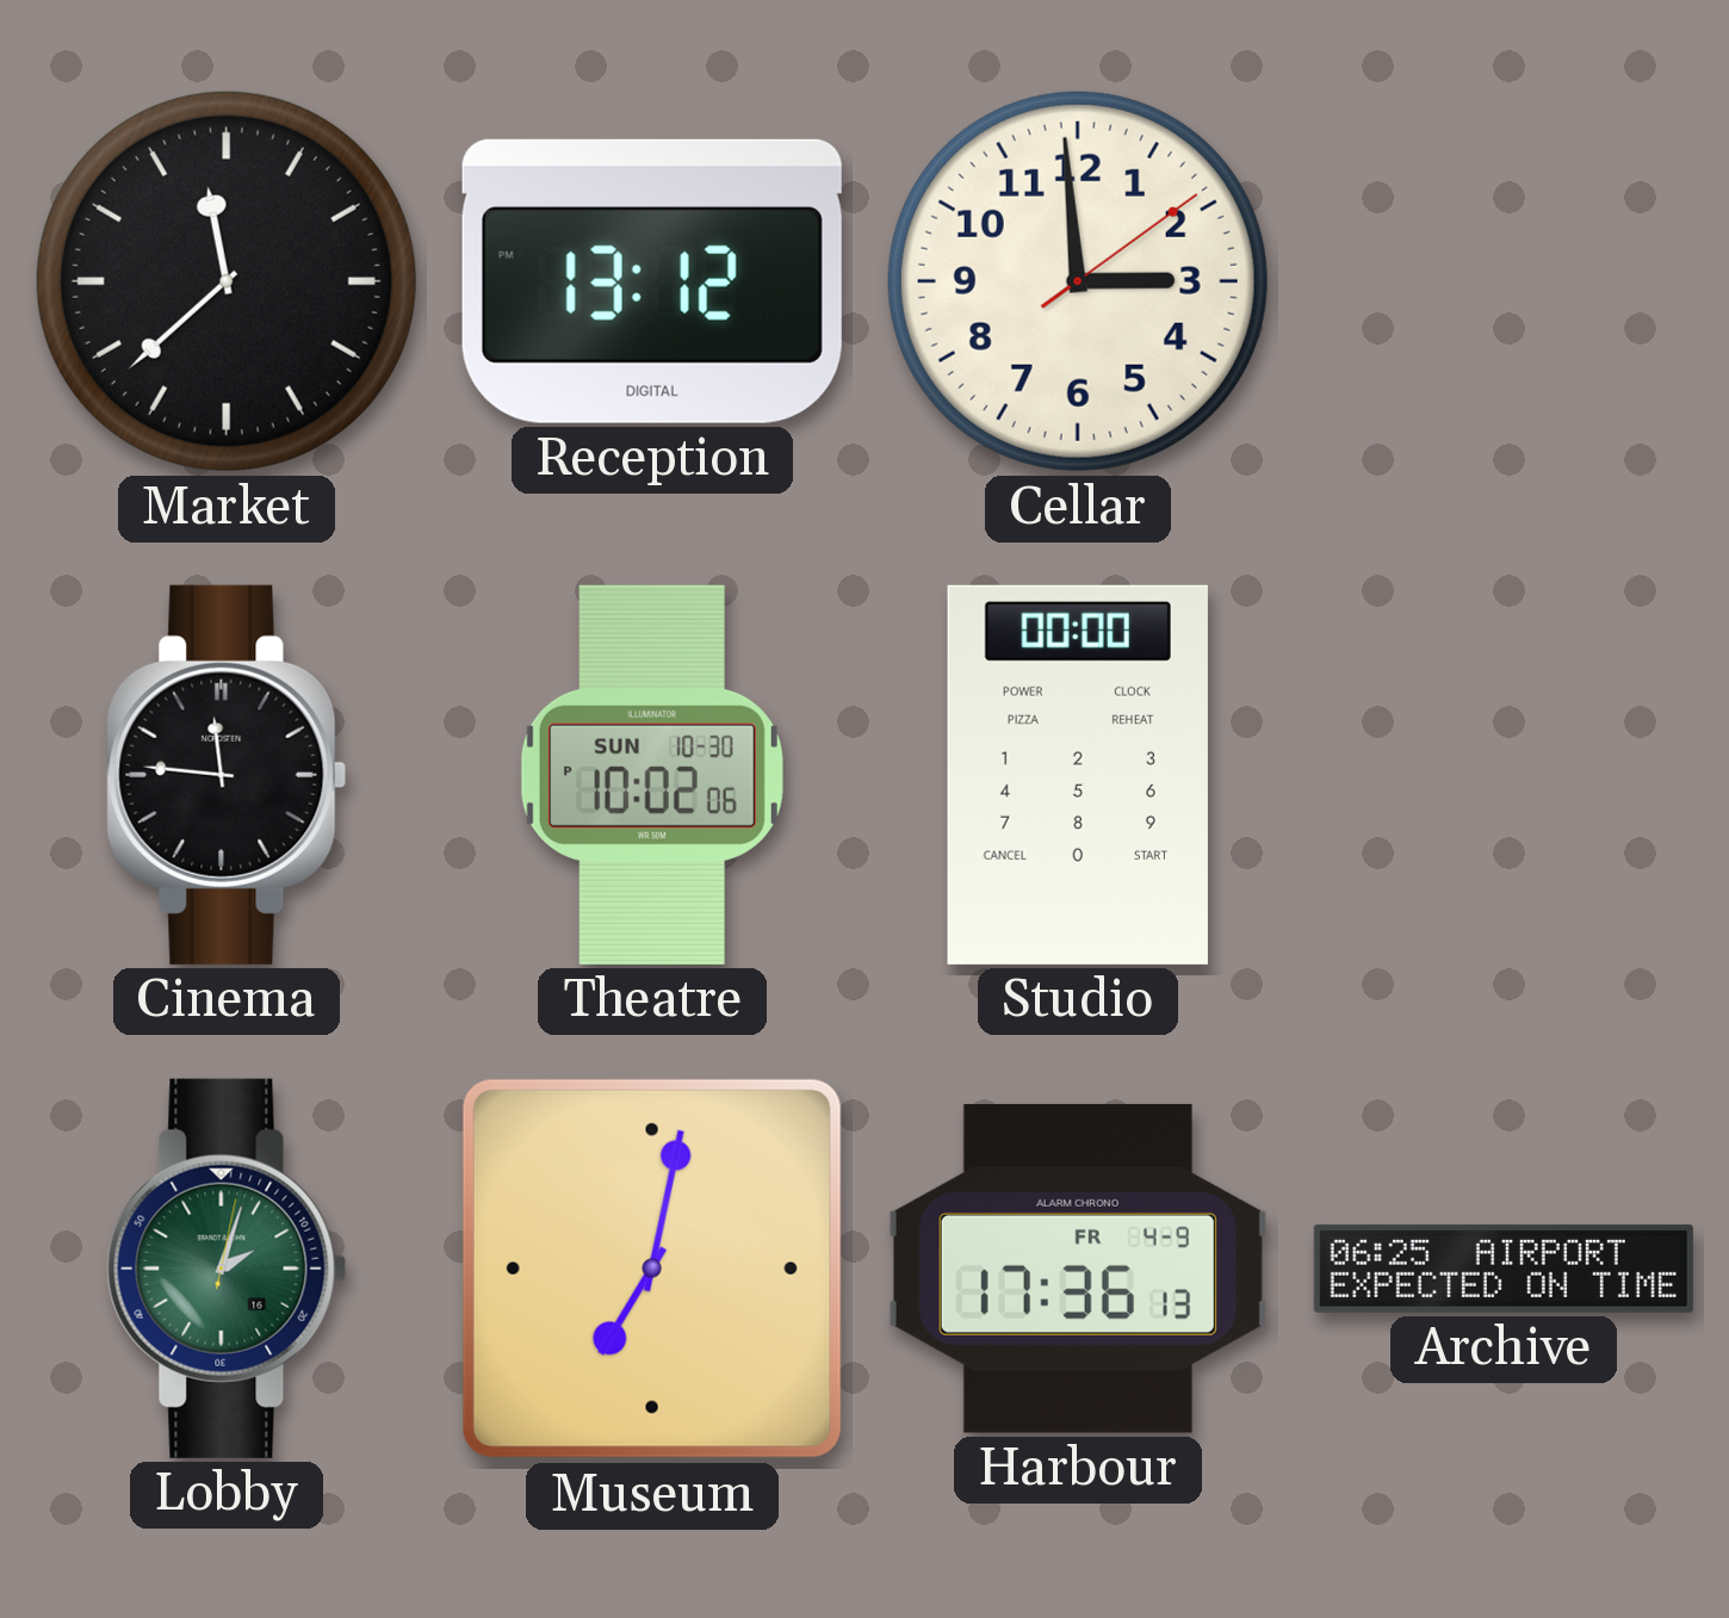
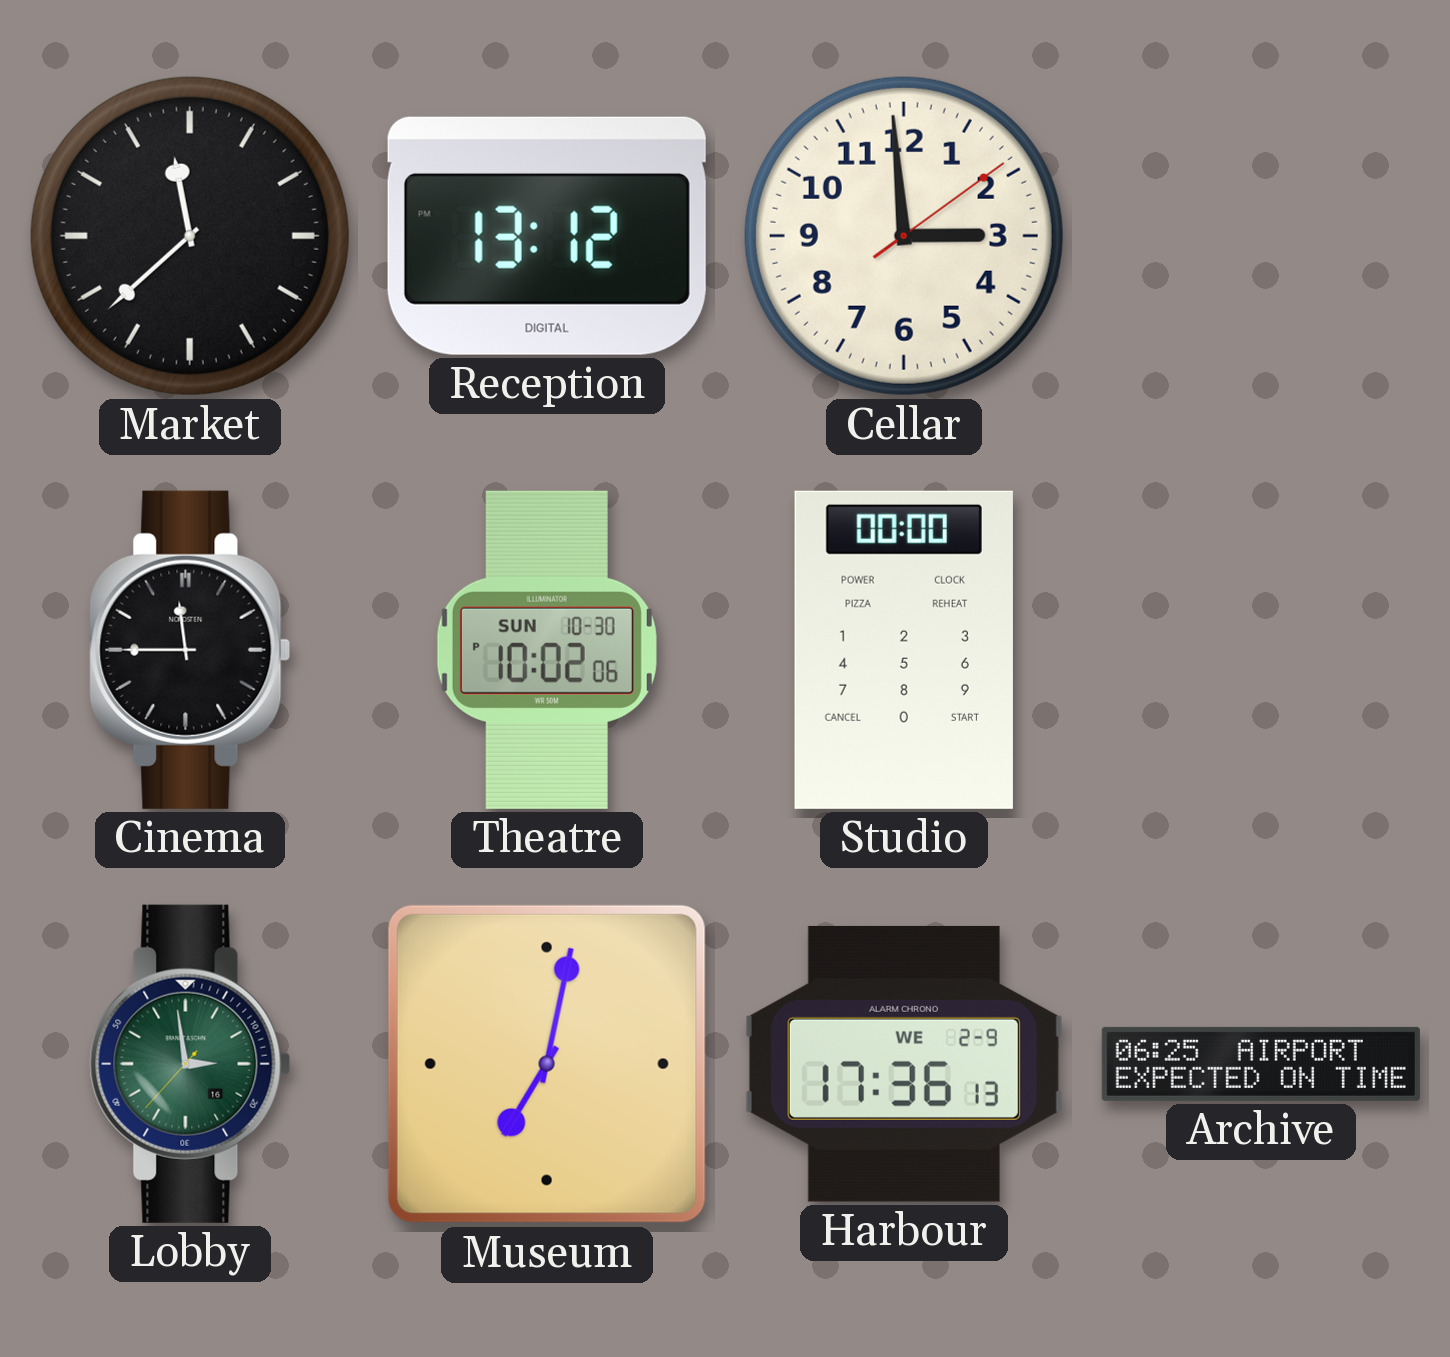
Cinema: 11:46 -> 11:45 (190, 650)
Lobby: 2:03 -> 2:58 (190, 1064)
Harbour date: FR 4-9 -> WE 2-9 (904, 1064)
